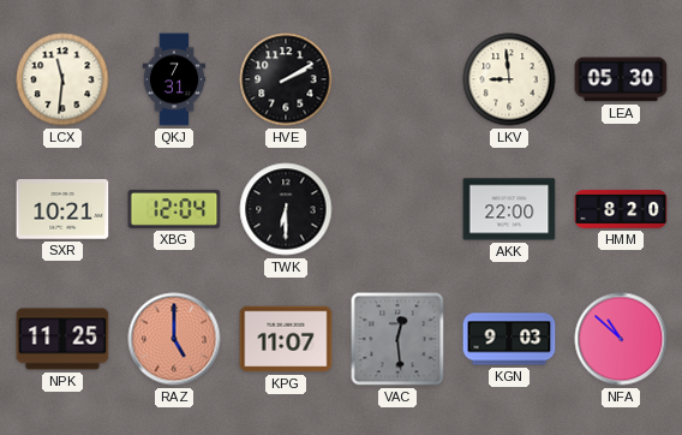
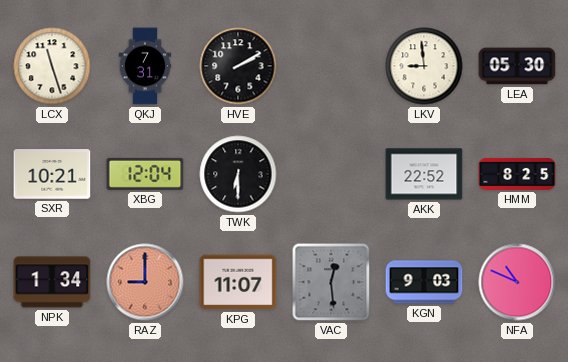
LCX: 11:31 -> 11:27 (52, 66)
AKK: 22:00 -> 22:52 (424, 174)
HMM: 8:20 -> 8:25 (517, 174)
NPK: 11:25 -> 1:34 (52, 282)
RAZ: 5:00 -> 9:00 (145, 282)
NFA: 10:52 -> 10:49 (517, 282)
